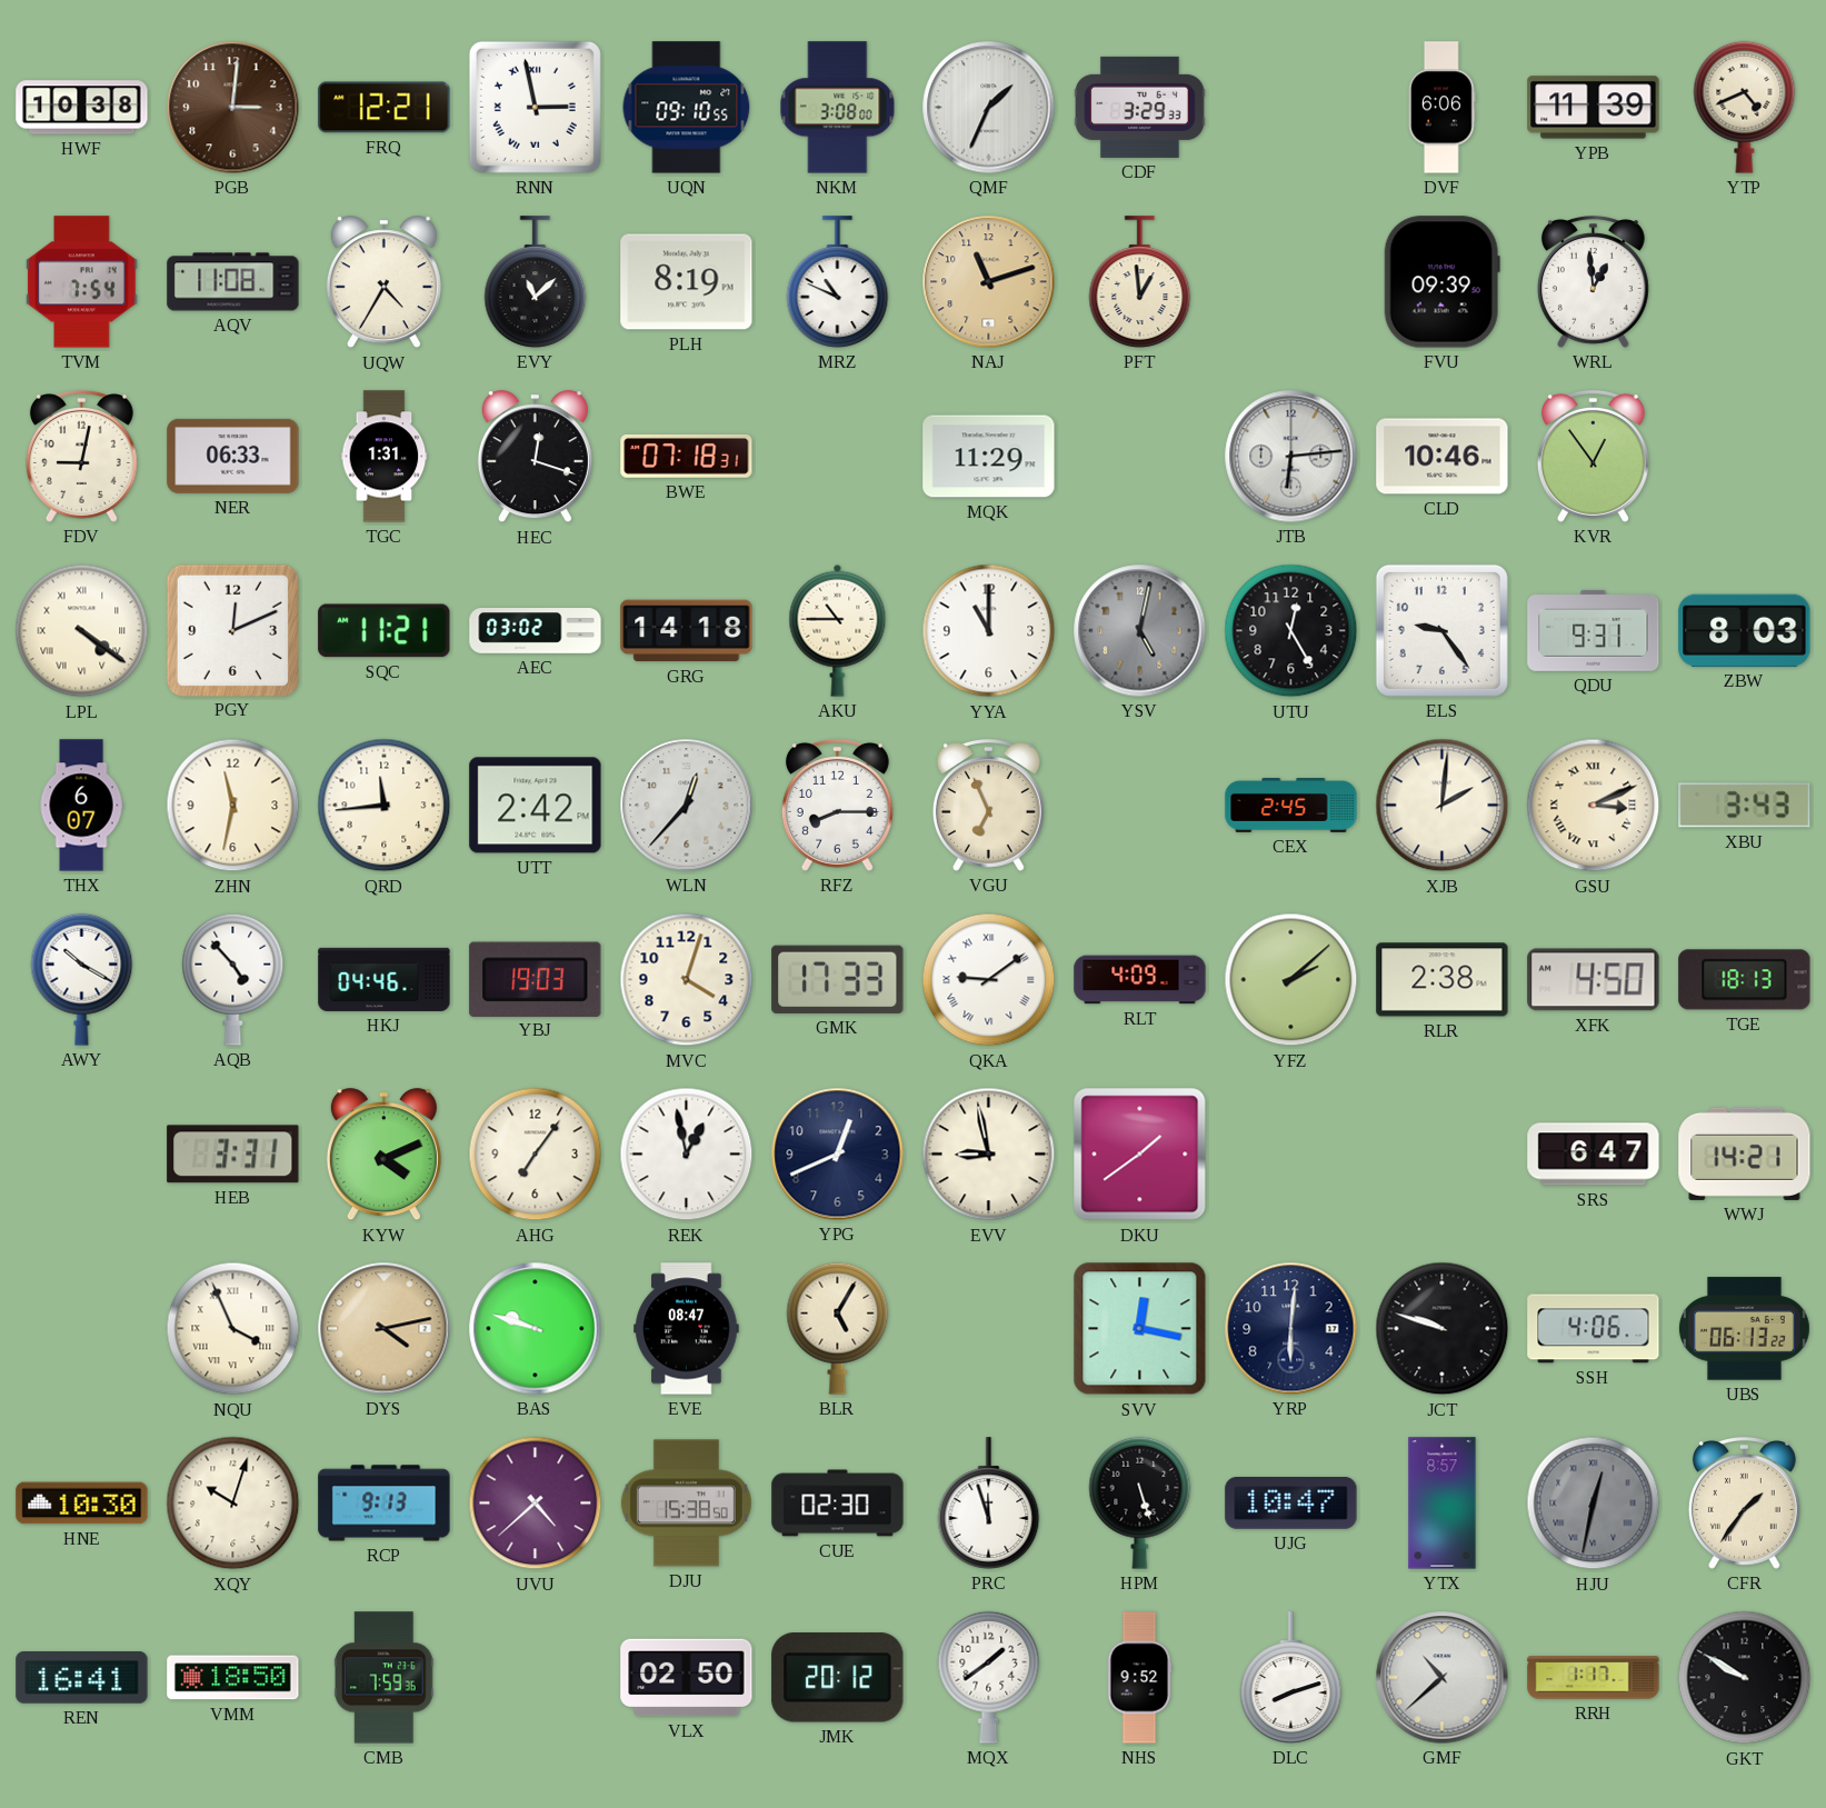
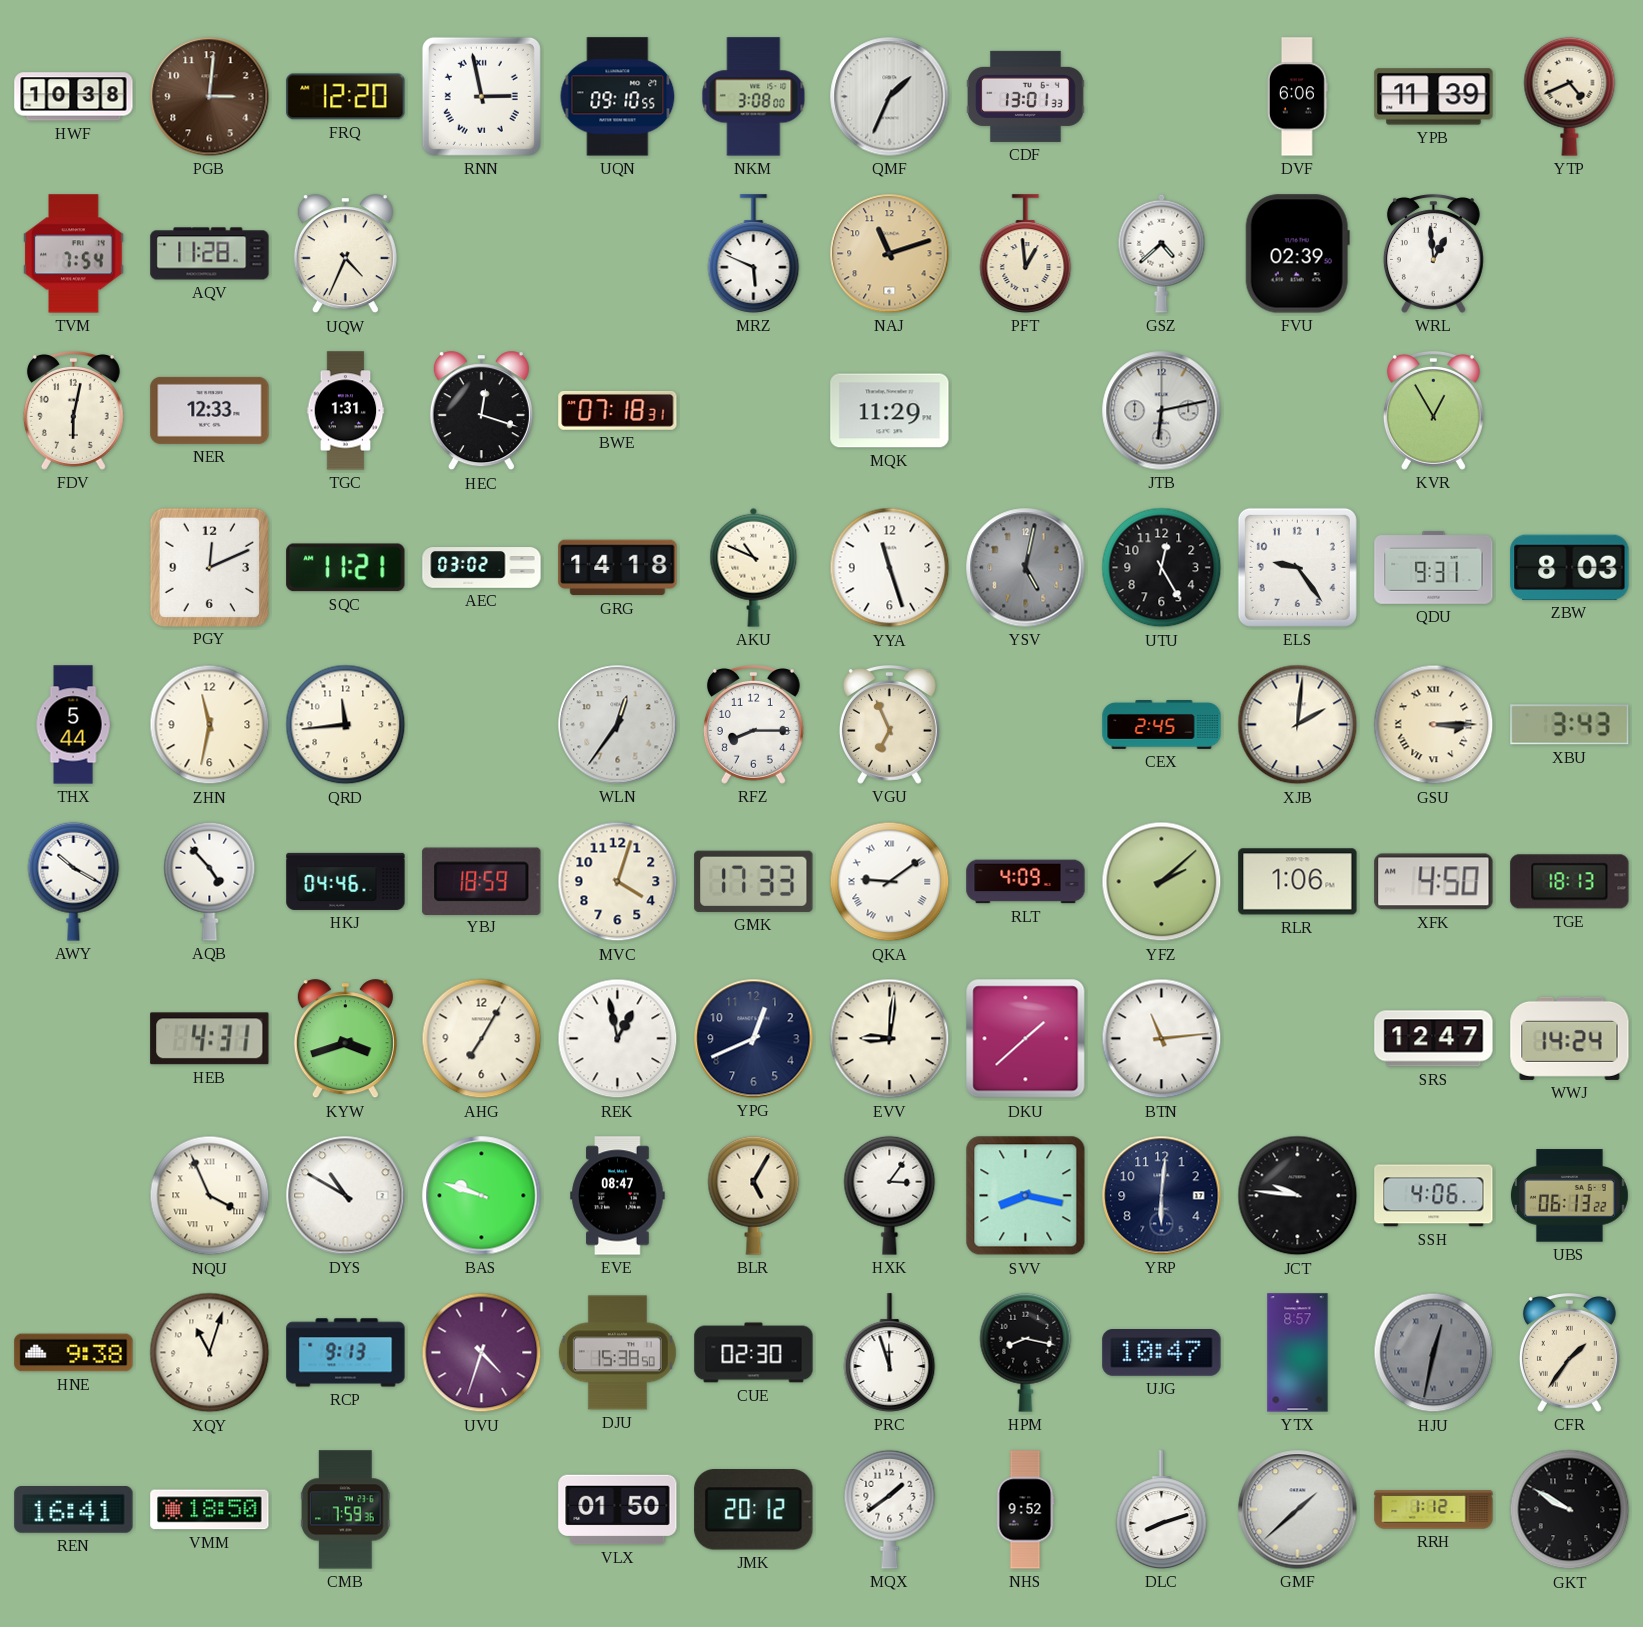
FRQ: 12:21 -> 12:20 (346, 97)
CDF: 3:29 -> 13:01 (1026, 96)
AQV: 11:08 -> 11:28 (210, 254)
UQW: 4:35 -> 4:34 (345, 254)
EVY: 11:08 -> none (536, 282)
PLH: 8:19 -> none (687, 282)
MRZ: 10:49 -> 5:49 (754, 254)
GSZ: none -> 4:38 (1162, 253)
FVU: 09:39 -> 02:39 (1297, 254)
FDV: 9:02 -> 6:02 (73, 411)
NER: 06:33 -> 12:33 (210, 410)
JTB: 6:14 -> 6:13 (1162, 411)
CLD: 10:46 -> none (1443, 457)
KVR: 12:54 -> 12:55 (1433, 411)
LPL: 4:21 -> none (82, 631)
AKU: 10:45 -> 10:49 (754, 567)
YYA: 11:00 -> 11:27 (890, 568)
THX: 6:07 -> 5:44 (73, 725)
UTT: 2:42 -> none (536, 806)
WLN: 12:37 -> 12:36 (618, 725)
GSU: 3:11 -> 3:15 (1434, 725)
YBJ: 19:03 -> 18:59 (482, 881)
RLR: 2:38 -> 1:06 (1298, 882)
HEB: 3:31 -> 4:31 (210, 1039)
KYW: 4:11 -> 3:42 (345, 1039)
AHG: 7:06 -> 7:05 (482, 1039)
EVV: 8:58 -> 9:01 (890, 1039)
DKU: 1:39 -> 1:38 (1026, 1039)
BTN: none -> 11:14 (1162, 1039)
SRS: 6:47 -> 12:47 (1434, 1039)
WWJ: 14:21 -> 14:24 (1570, 1038)
DYS: 4:13 -> 10:50 (346, 1196)
DYS dial: champagne -> white (346, 1196)
HXK: none -> 3:06 (890, 1195)
SVV: 12:17 -> 8:17 (1026, 1196)
JCT: 9:48 -> 9:46 (1298, 1196)
HNE: 10:30 -> 9:38 (74, 1353)
XQY: 10:03 -> 11:03 (210, 1353)
UVU: 4:38 -> 4:33 (482, 1353)
HPM: 5:27 -> 8:17 (1026, 1352)
VLX: 02:50 -> 01:50 (618, 1510)
GMF: 10:38 -> 1:38 (1298, 1510)
RRH: 1:17 -> 1:12 (1434, 1510)
